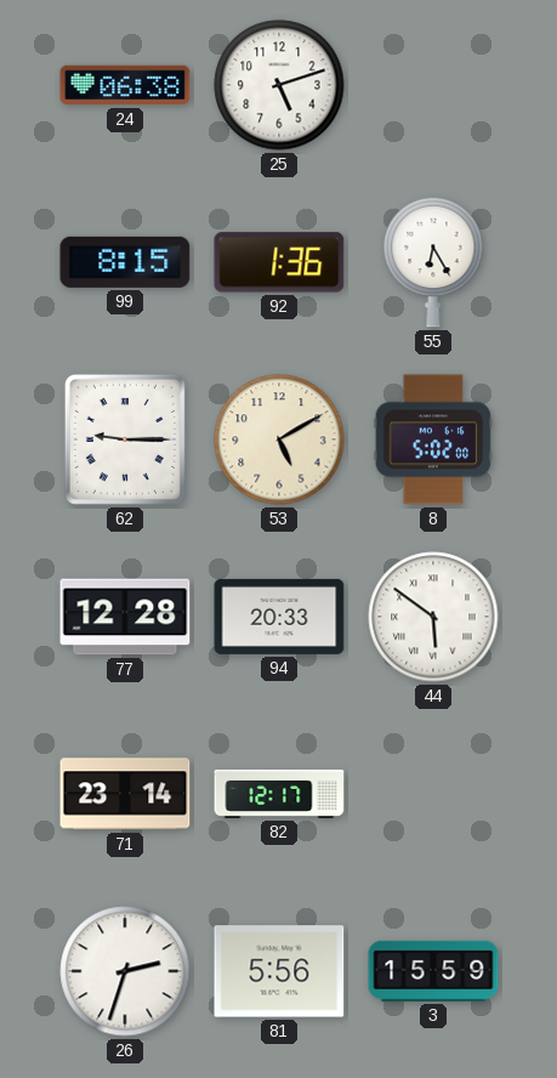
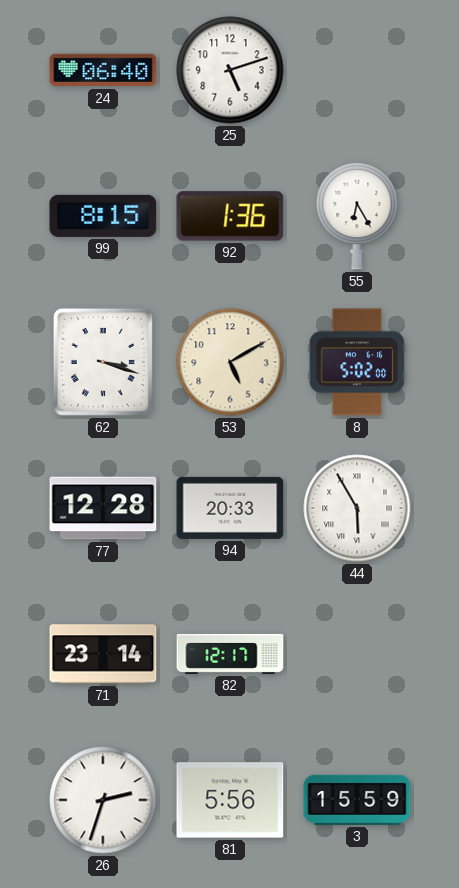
24: 06:38 -> 06:40 (103, 70)
62: 9:15 -> 3:18 (103, 362)
44: 5:51 -> 5:55 (357, 508)
